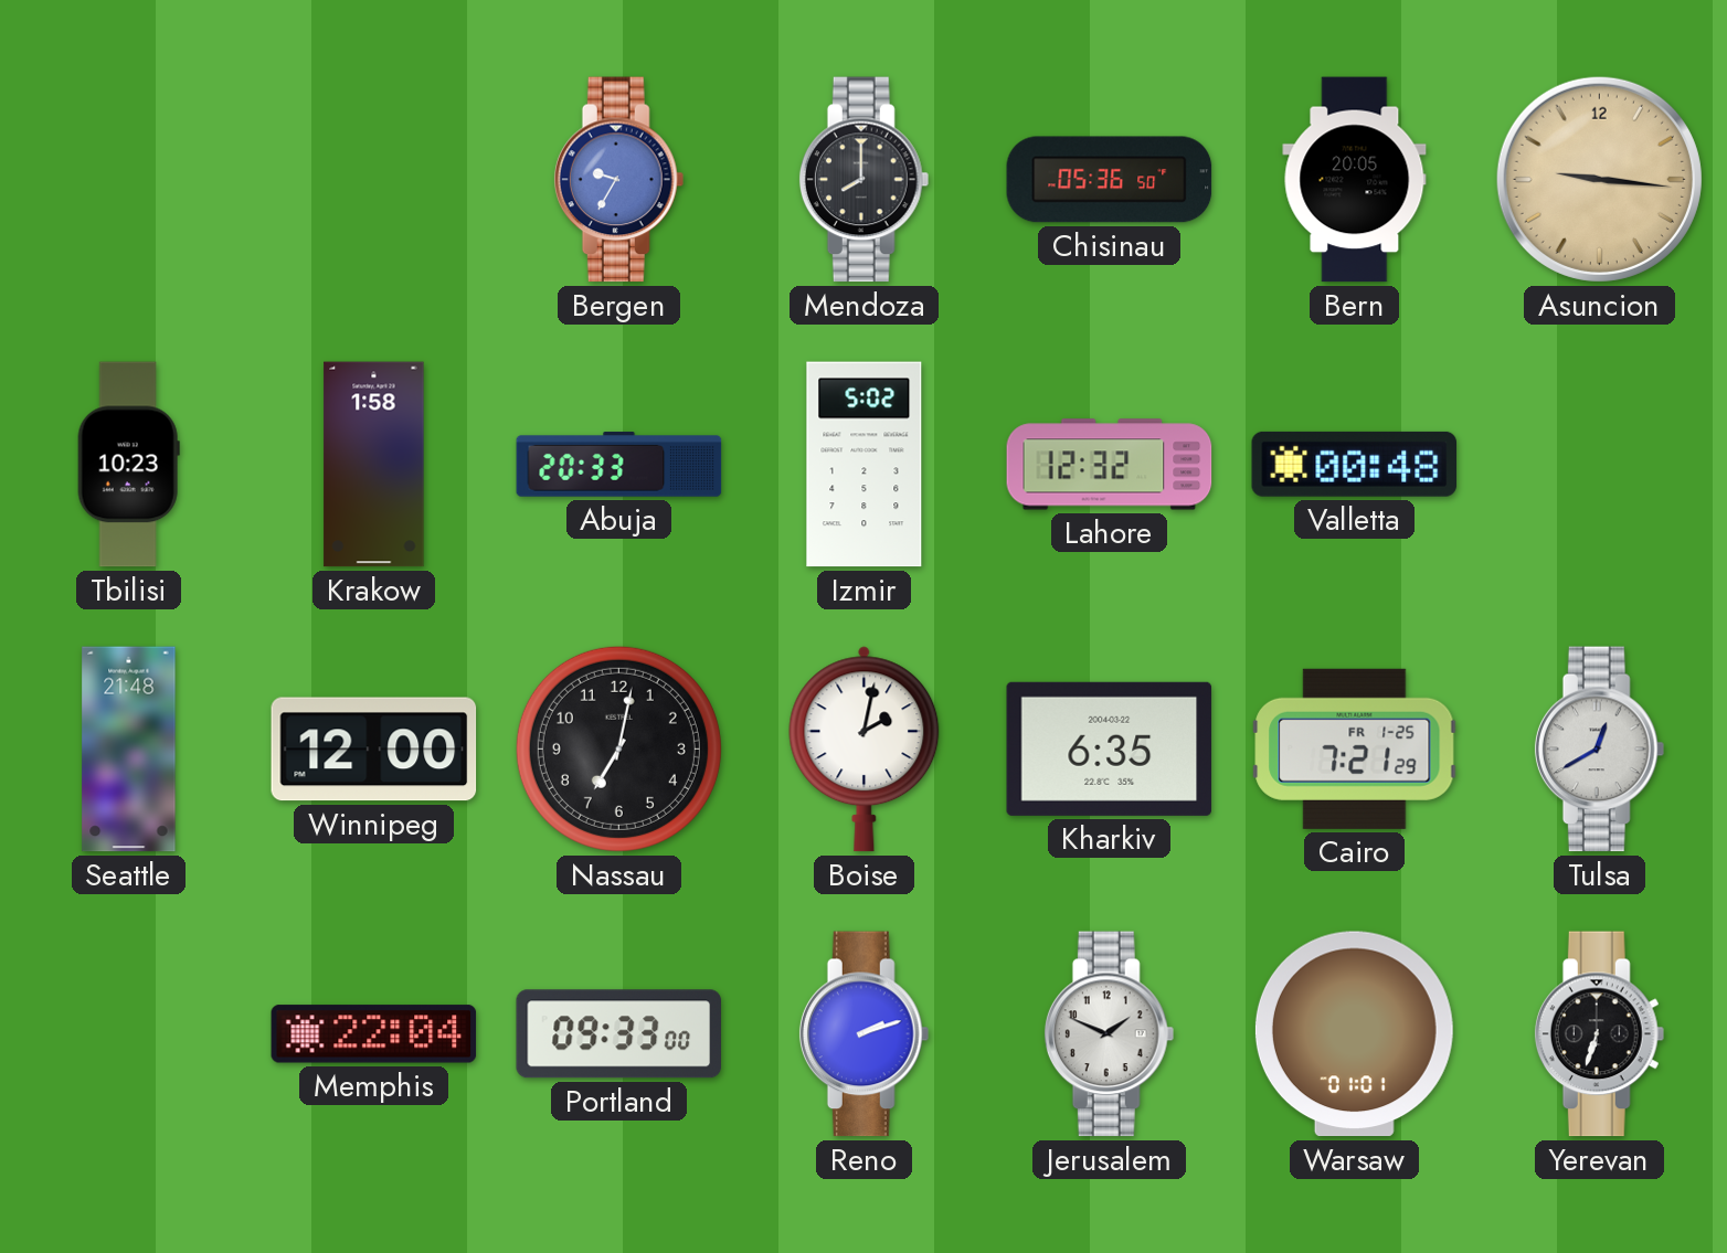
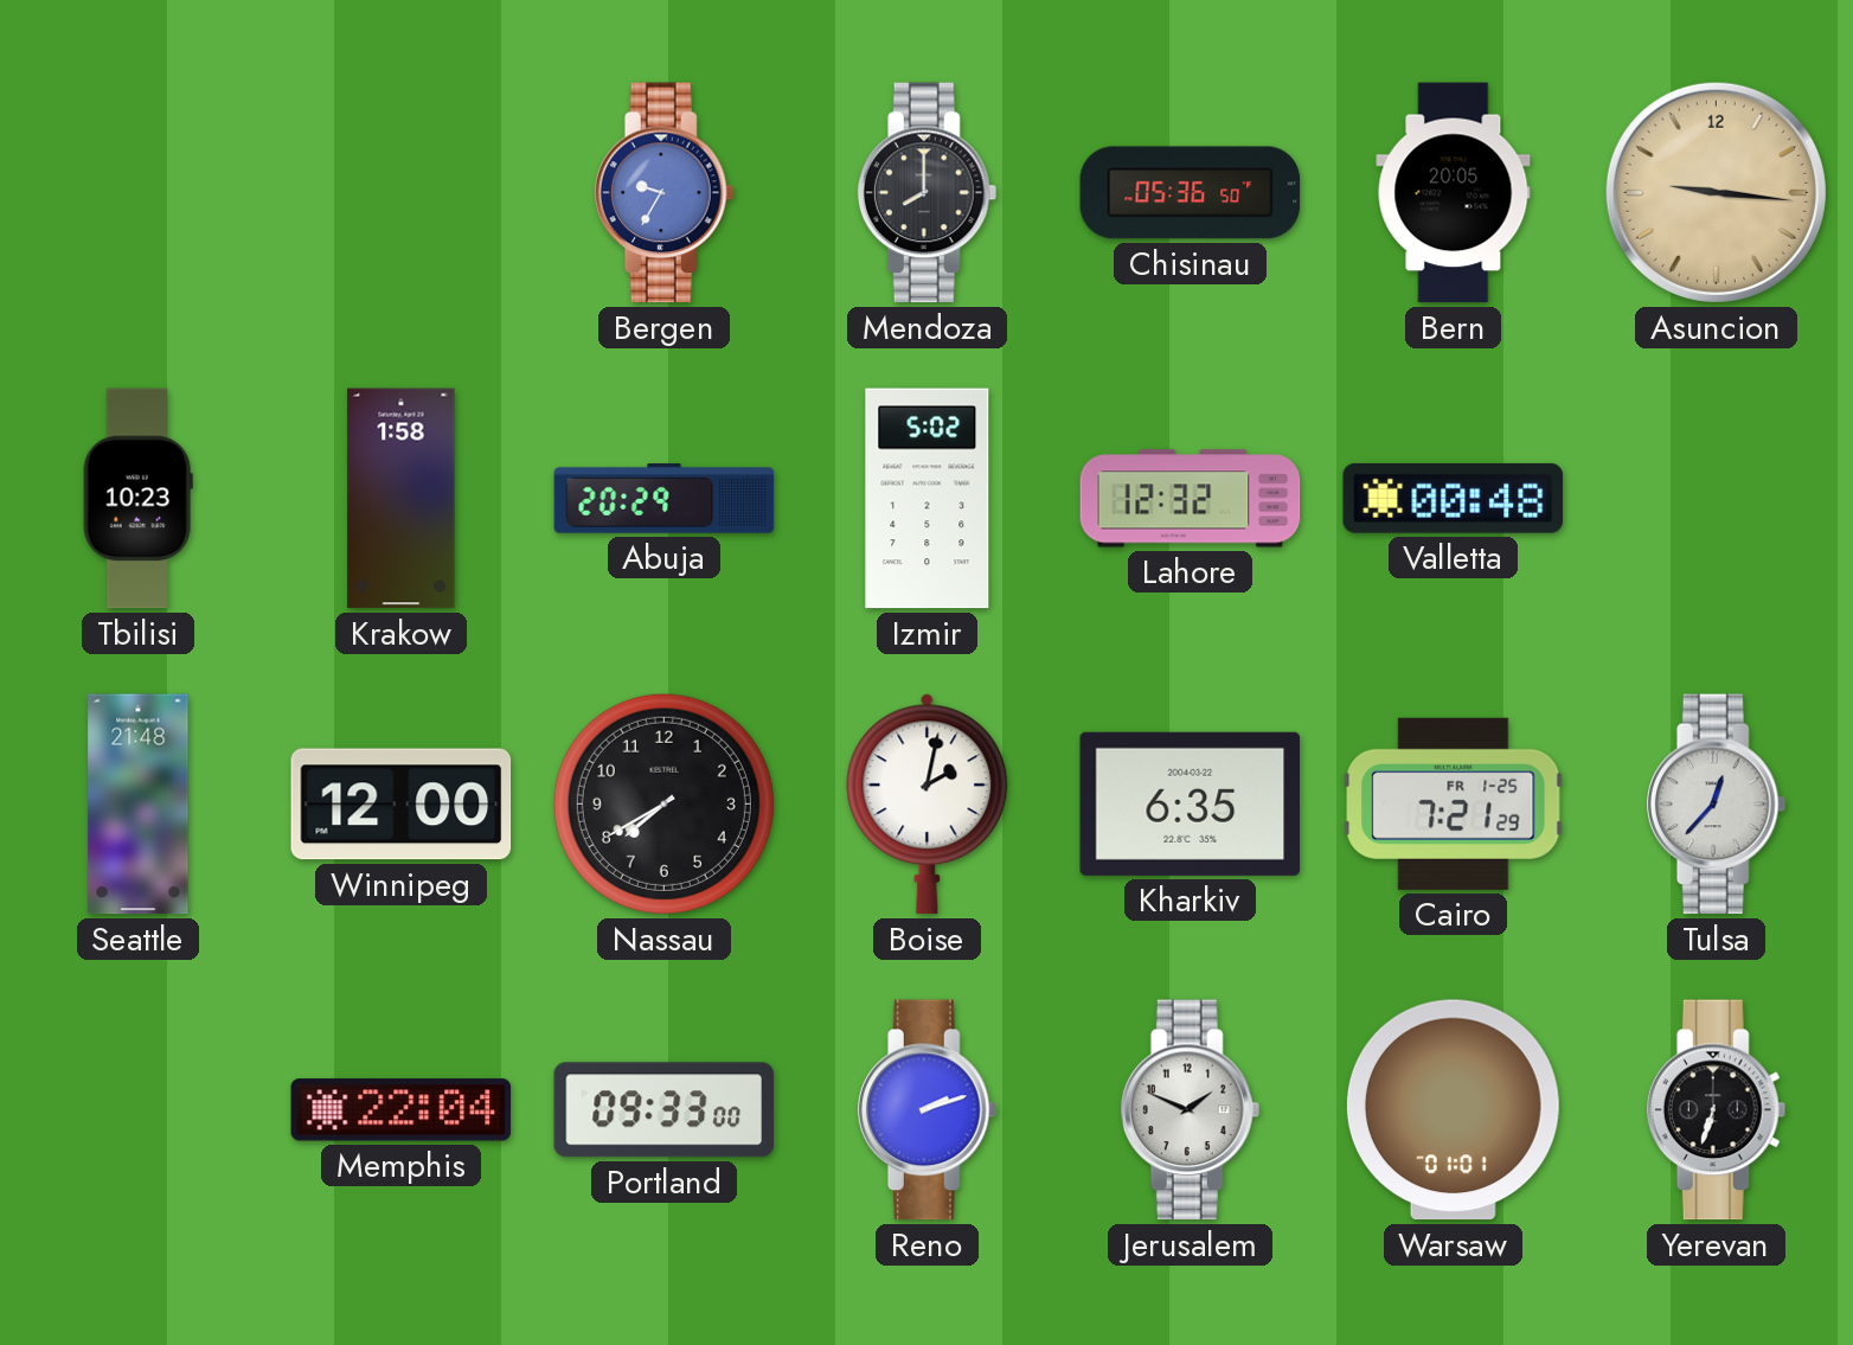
Abuja: 20:33 -> 20:29 (665, 499)
Nassau: 7:02 -> 7:40 (663, 803)
Tulsa: 12:40 -> 12:37 (1717, 805)
